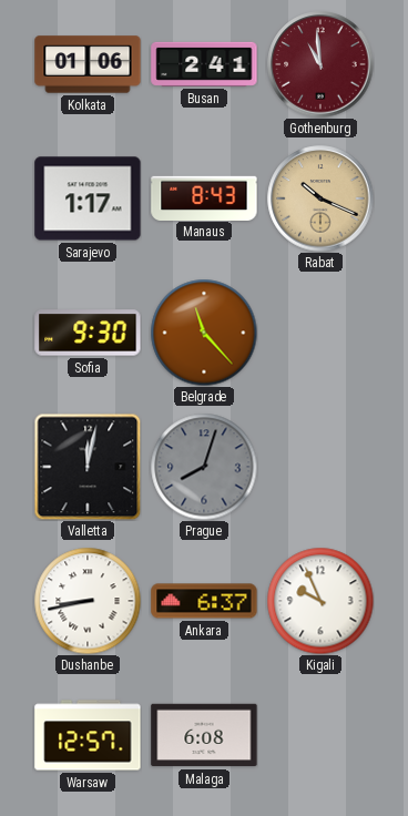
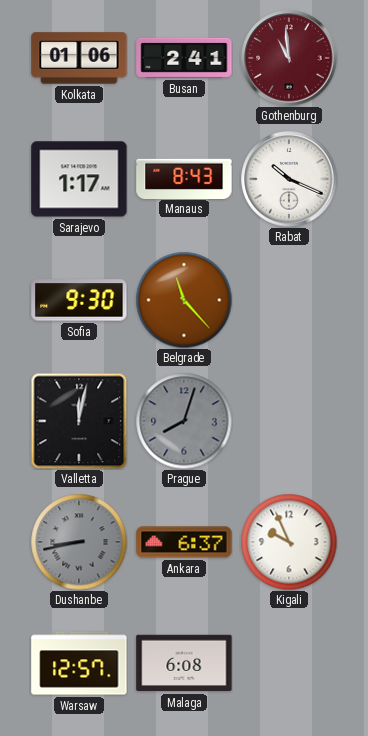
Rabat dial: champagne -> white (289, 179)
Dushanbe dial: white -> grey (79, 542)
